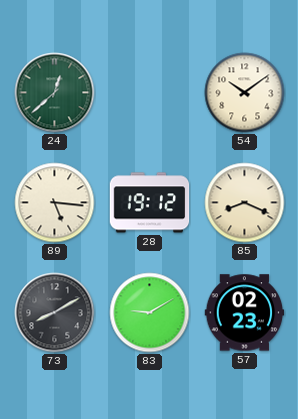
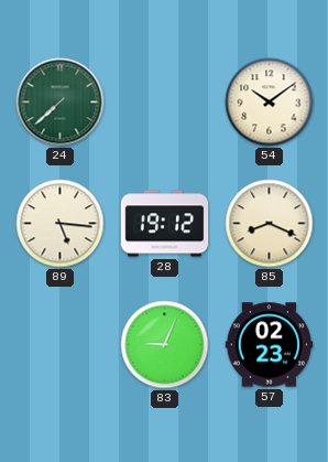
24: 12:38 -> 7:38 (61, 103)
73: 8:10 -> none (55, 313)
83: 9:10 -> 9:04 (165, 345)
